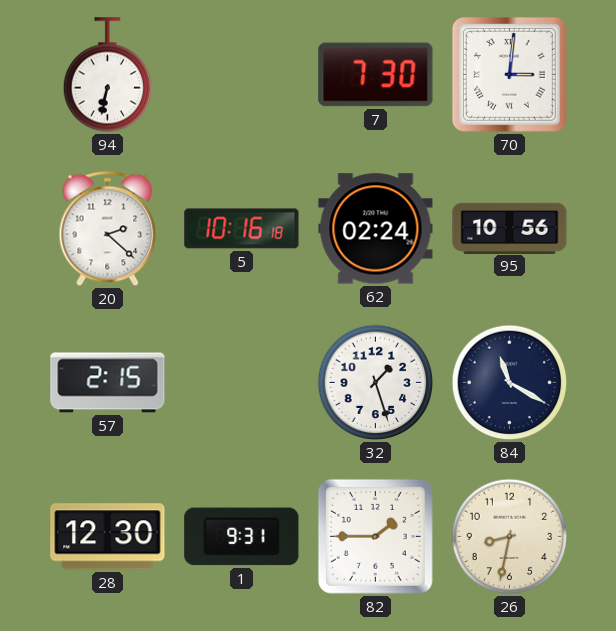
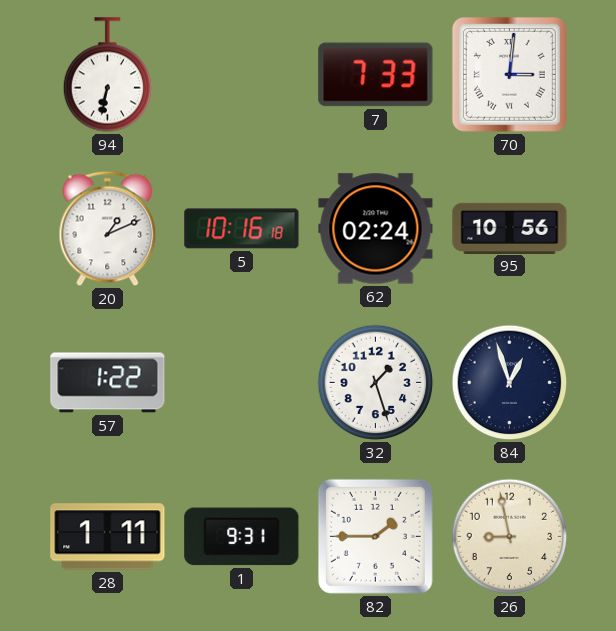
7: 7:30 -> 7:33 (376, 75)
20: 2:22 -> 1:11 (108, 229)
57: 2:15 -> 1:22 (108, 383)
84: 11:20 -> 12:57 (510, 383)
28: 12:30 -> 1:11 (108, 537)
26: 8:32 -> 8:58 (510, 537)
